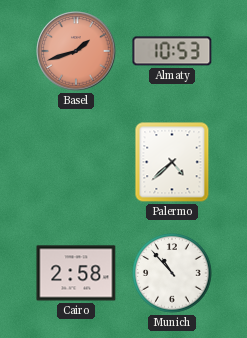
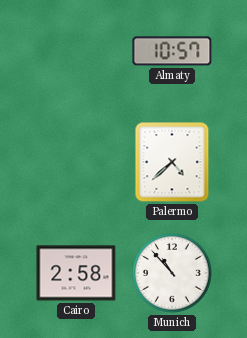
Basel: 1:42 -> none (76, 51)
Almaty: 10:53 -> 10:57 (172, 51)
